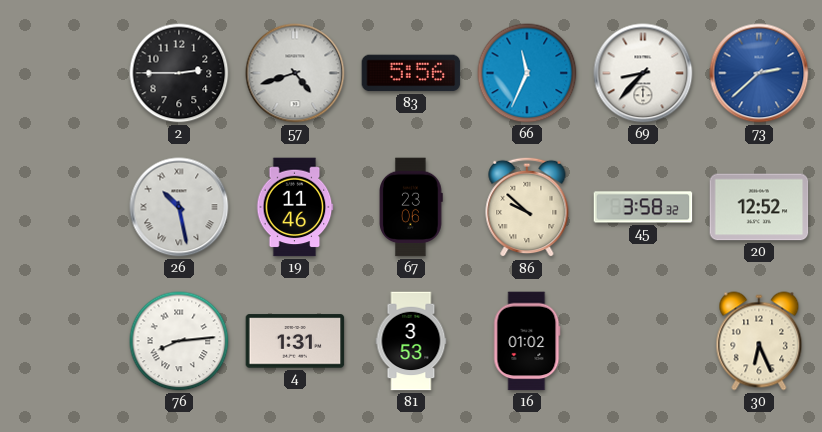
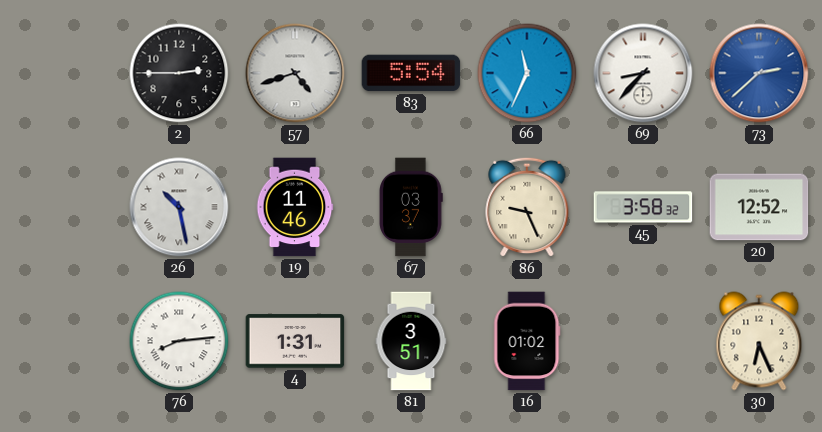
83: 5:56 -> 5:54 (411, 73)
67: 23:06 -> 03:37 (411, 207)
86: 9:52 -> 9:26 (527, 207)
81: 3:53 -> 3:51 (411, 341)
